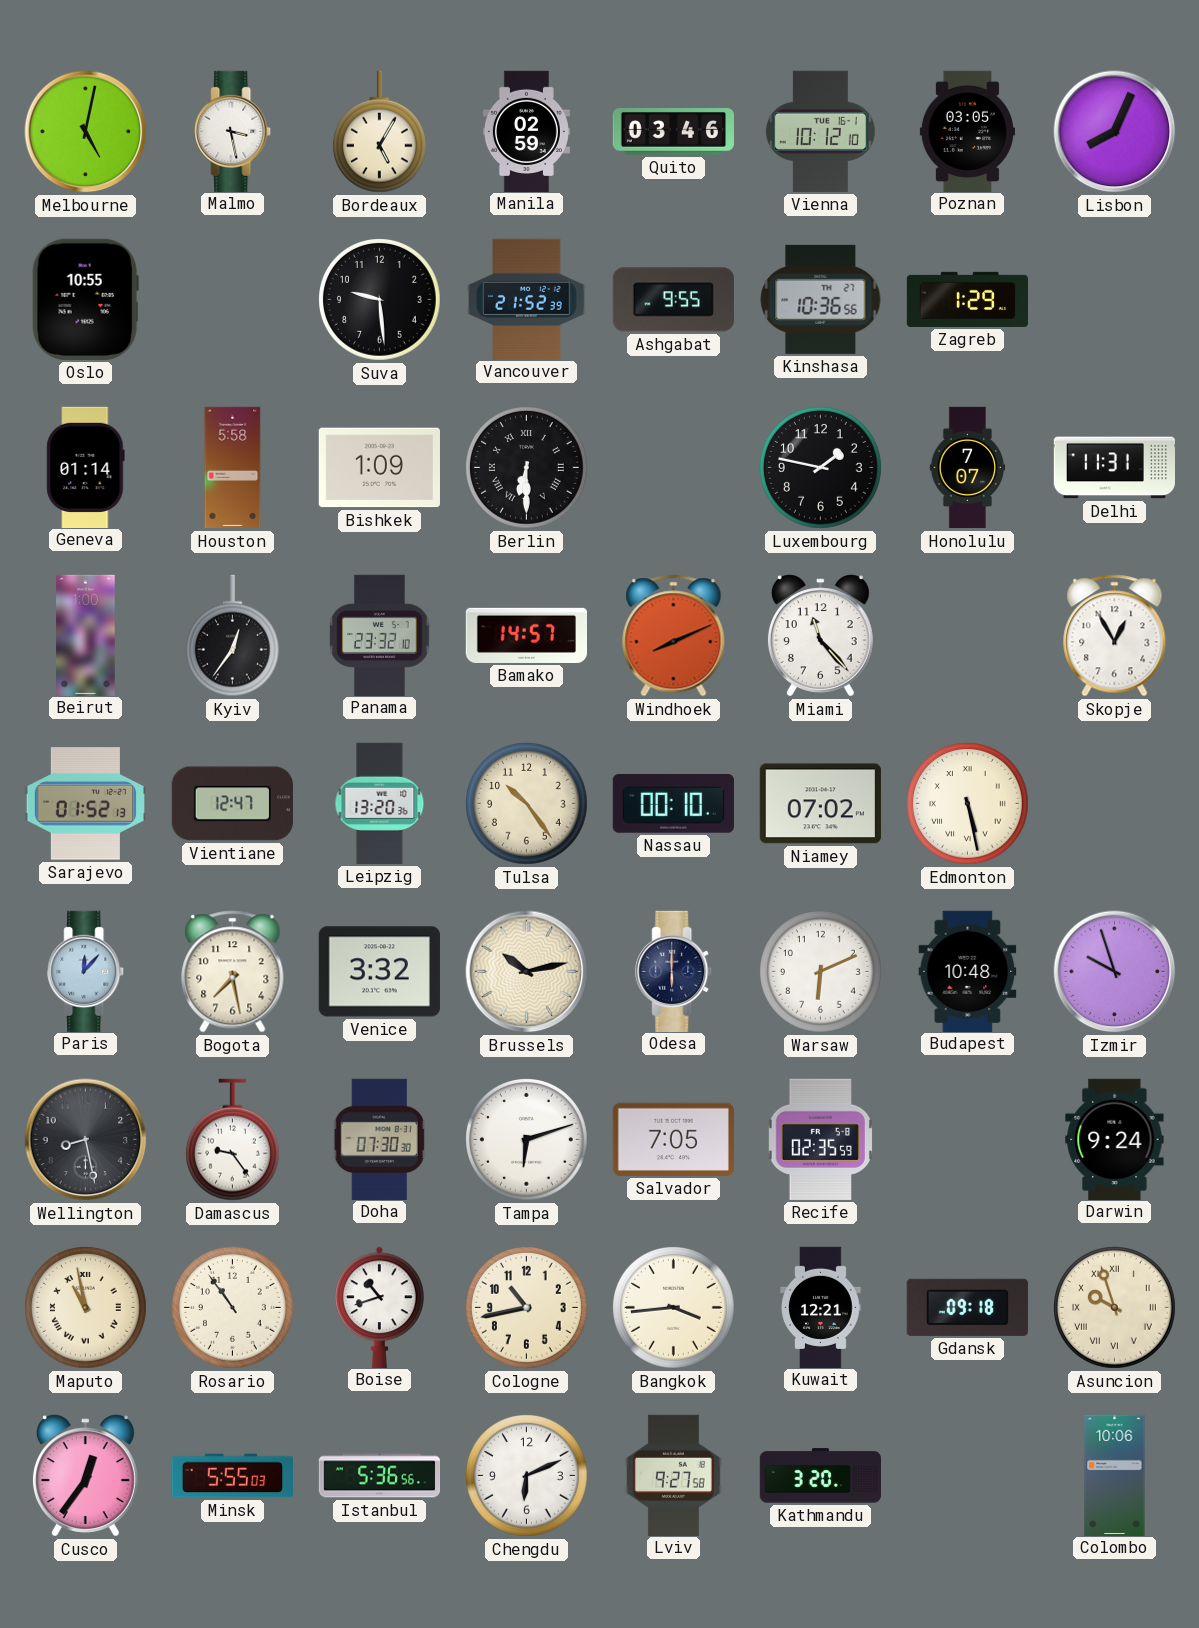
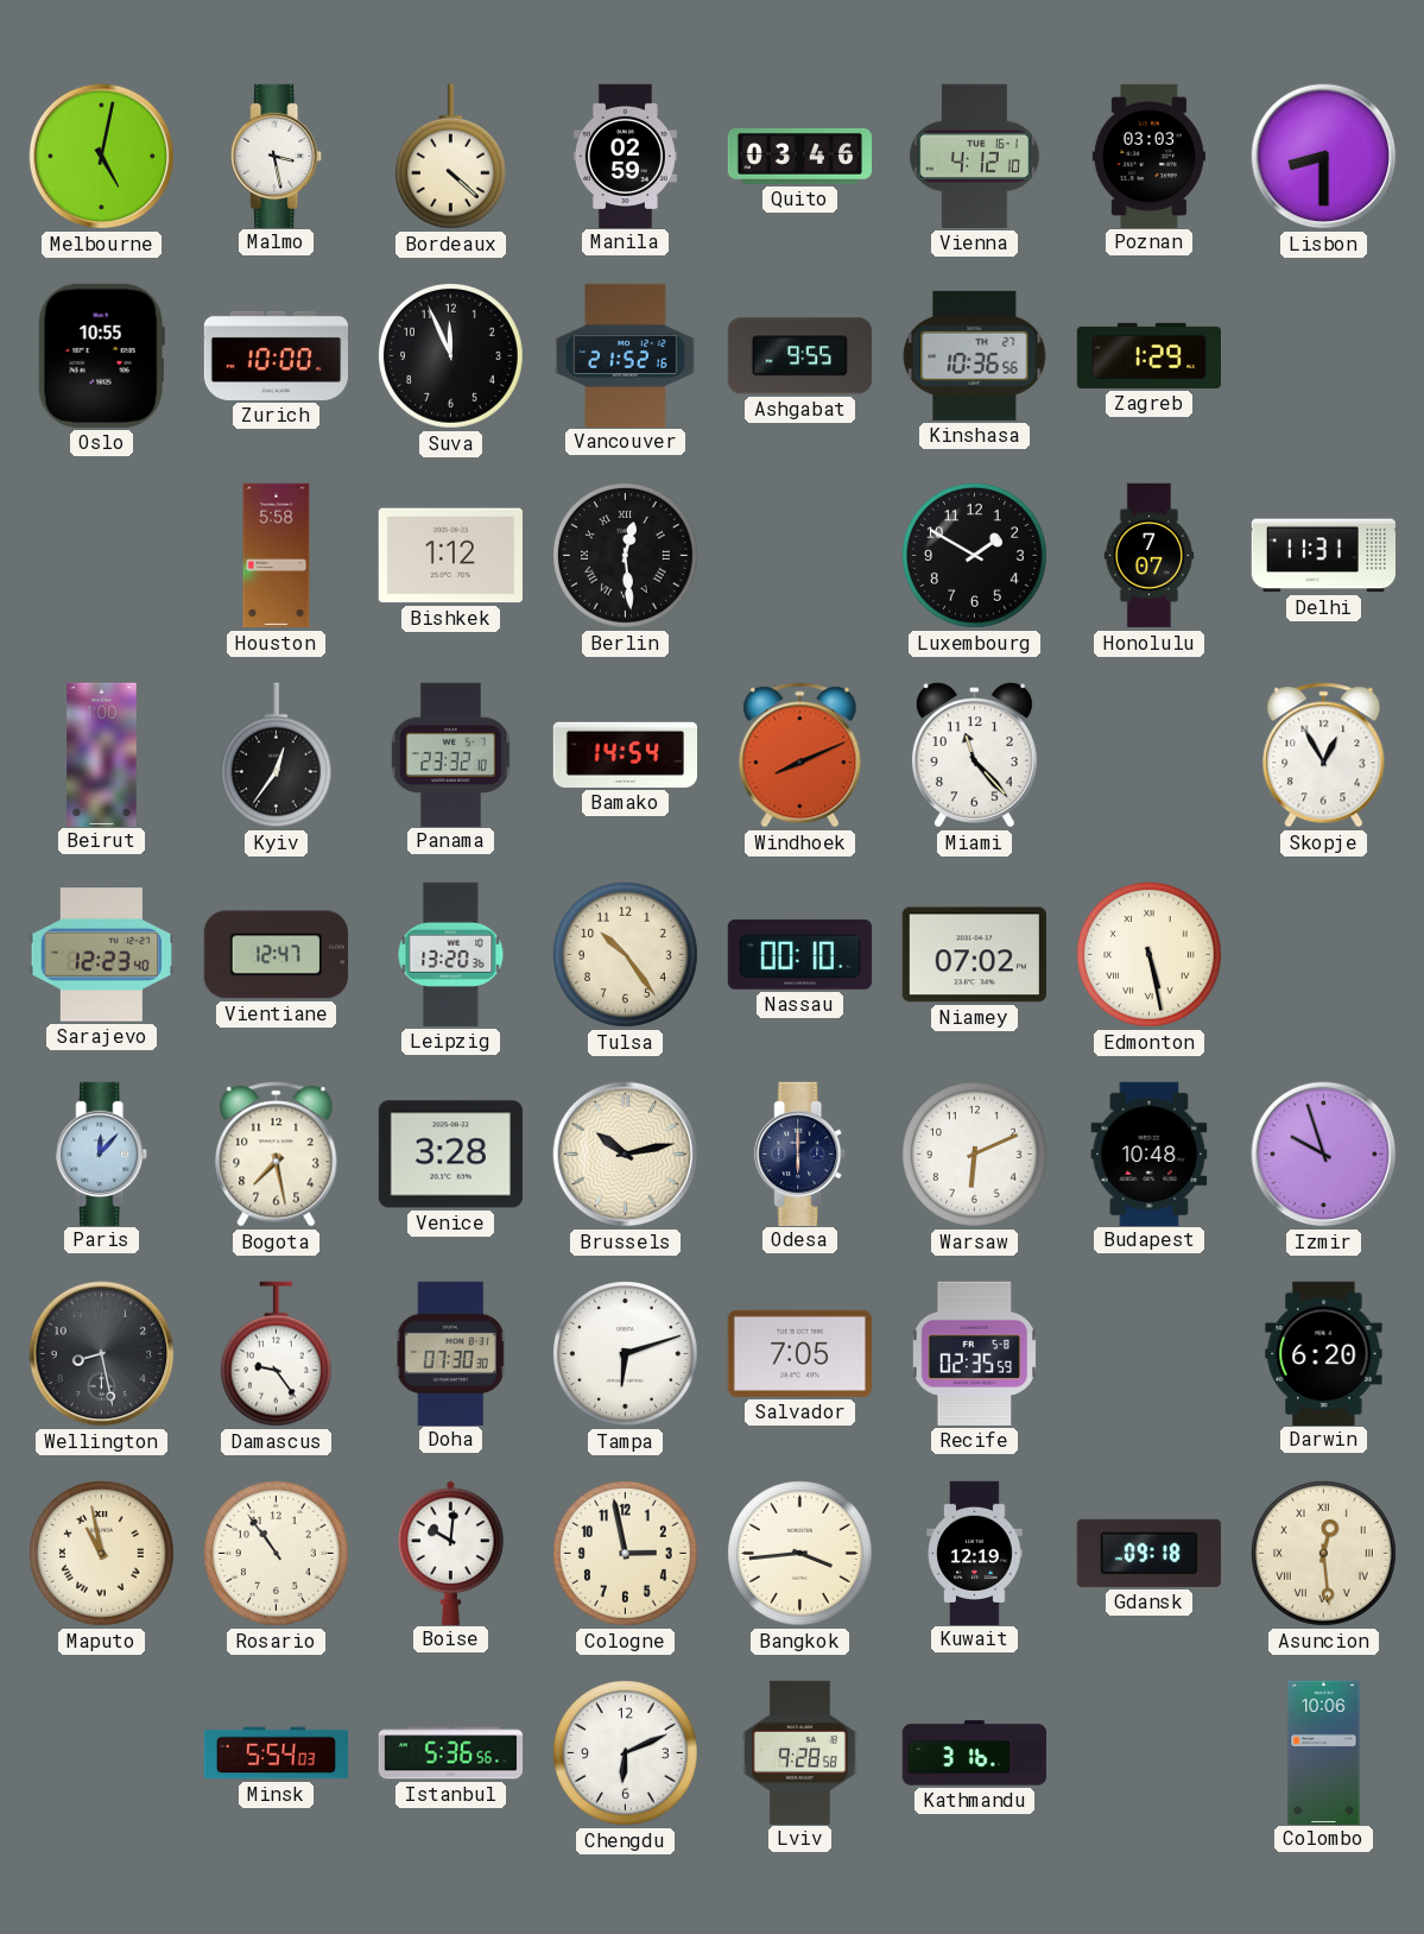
Bordeaux: 5:05 -> 4:22 (450, 157)
Vienna: 10:12 -> 4:12 (974, 156)
Poznan: 03:05 -> 03:03 (1148, 156)
Lisbon: 8:04 -> 8:30 (1324, 157)
Zurich: none -> 10:00 (277, 355)
Suva: 9:29 -> 11:56 (451, 356)
Vancouver: 21:52:39 -> 21:52:16 (626, 355)
Geneva: 01:14 -> none (86, 467)
Bishkek: 1:09 -> 1:12 (450, 556)
Berlin: 6:30 -> 12:29 (626, 556)
Luxembourg: 1:47 -> 1:50 (975, 556)
Bamako: 14:57 -> 14:54 (625, 754)
Sarajevo: 01:52 -> 12:23 (101, 955)
Venice: 3:32 -> 3:28 (450, 1155)
Darwin: 9:24 -> 6:20 (1324, 1353)
Boise: 10:42 -> 10:01 (451, 1553)
Cologne: 10:43 -> 2:58 (626, 1554)
Kuwait: 12:21 -> 12:19 (975, 1553)
Asuncion: 9:57 -> 12:29 (1324, 1554)
Cusco: 12:36 -> none (85, 1476)
Minsk: 5:55 -> 5:54 (276, 1753)
Lviv: 9:27 -> 9:28 (799, 1752)
Kathmandu: 3:20 -> 3:16 (974, 1753)
